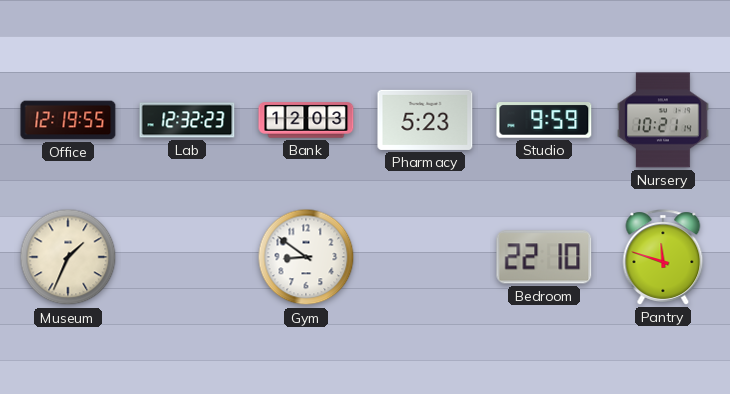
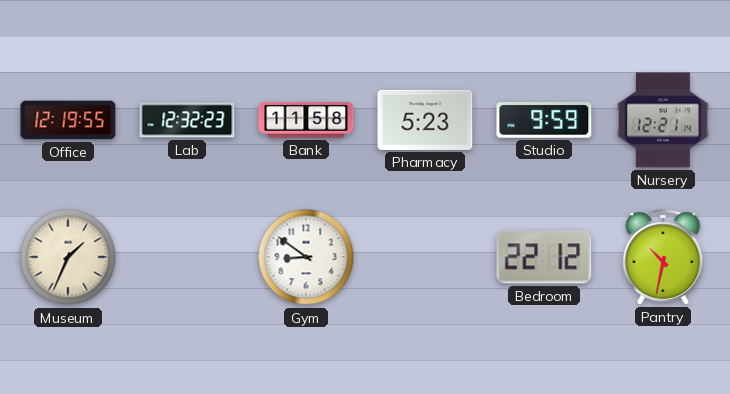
Bank: 12:03 -> 11:58 (306, 120)
Nursery: 10:21 -> 12:21 (663, 120)
Bedroom: 22:10 -> 22:12 (544, 257)
Pantry: 11:48 -> 10:32 (663, 257)
